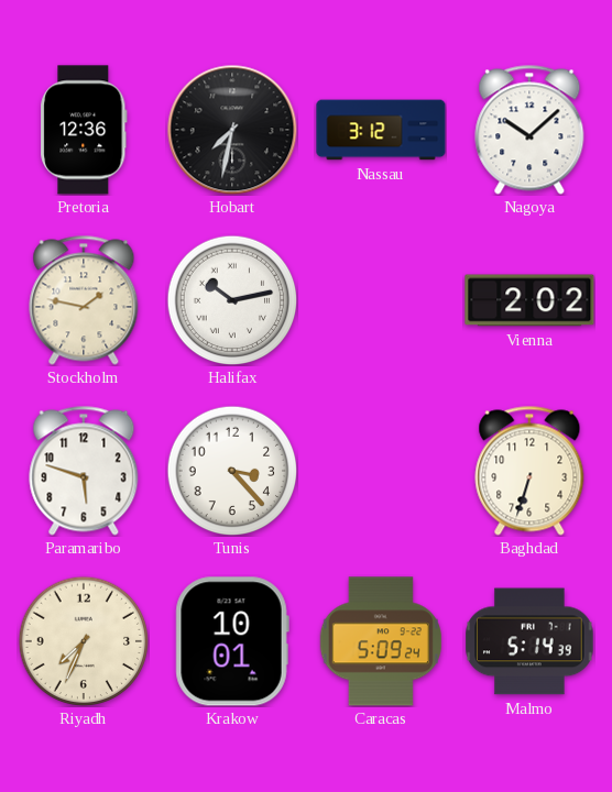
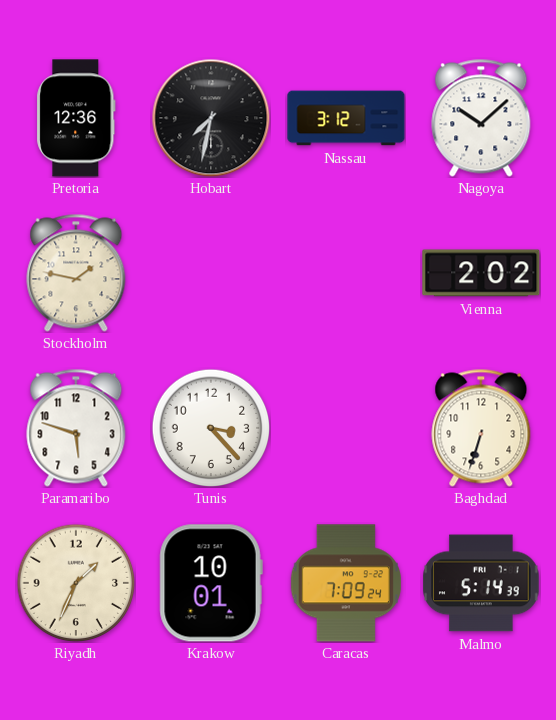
Halifax: 10:13 -> none (232, 300)
Riyadh: 7:34 -> 1:34 (76, 583)
Caracas: 5:09 -> 7:09 (346, 583)
